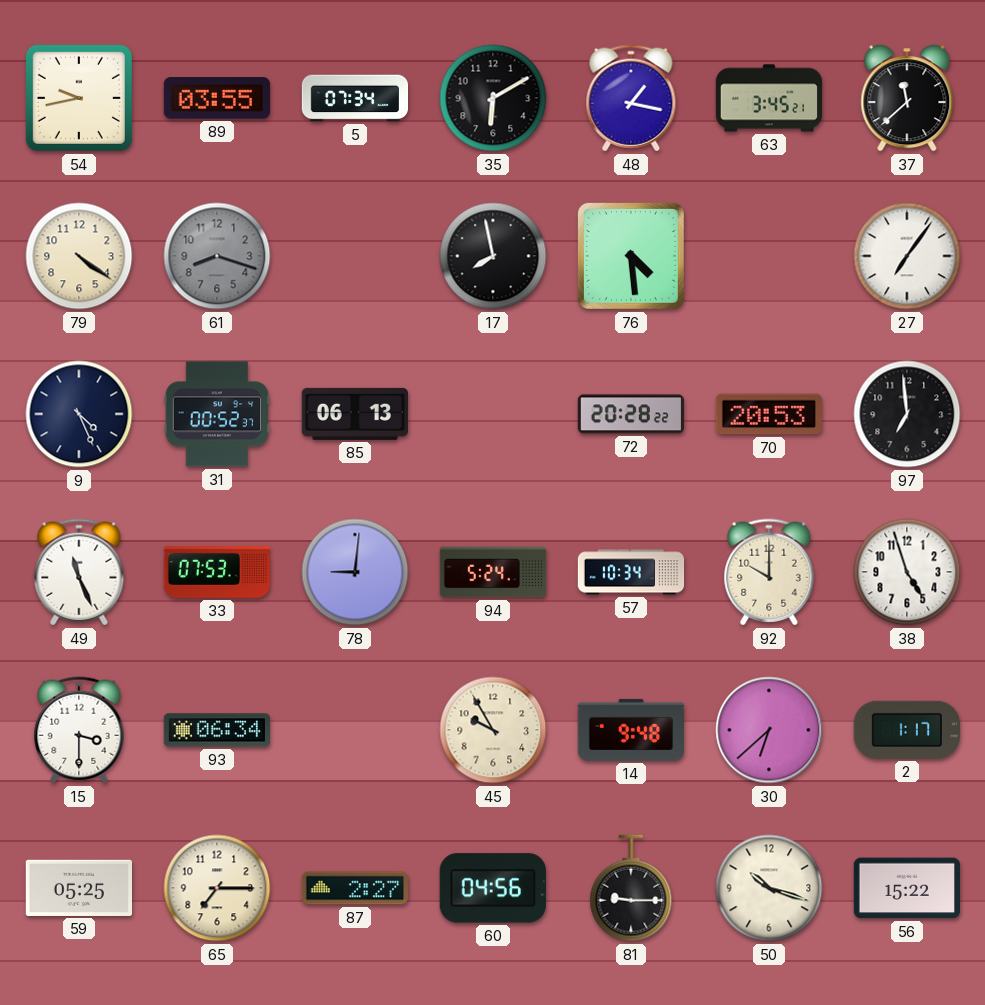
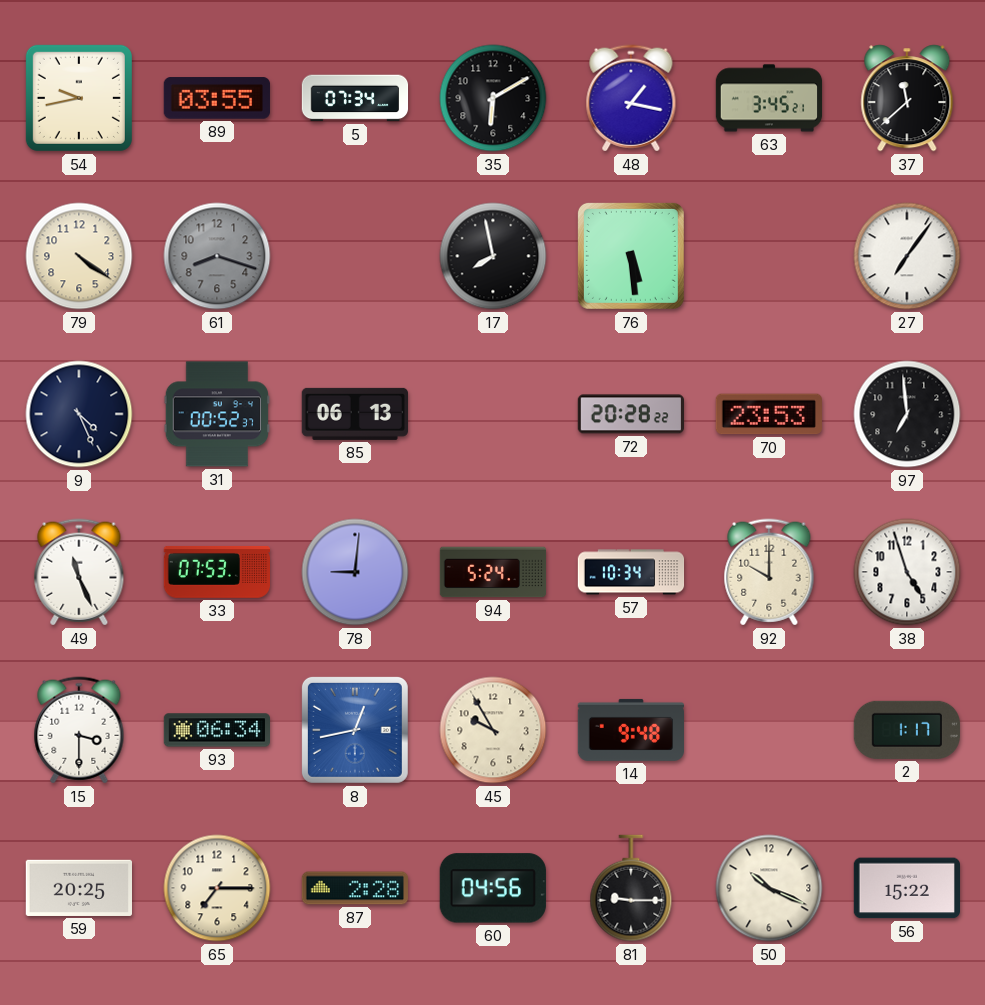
76: 4:29 -> 5:29 (631, 256)
70: 20:53 -> 23:53 (769, 414)
8: none -> 12:43 (355, 730)
30: 6:38 -> none (769, 730)
59: 05:25 -> 20:25 (78, 888)
87: 2:27 -> 2:28 (354, 888)
50: 10:18 -> 10:19 (769, 888)
